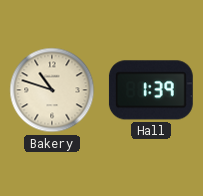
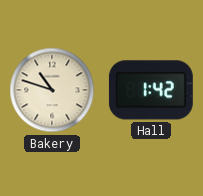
Hall: 1:39 -> 1:42 (151, 90)
